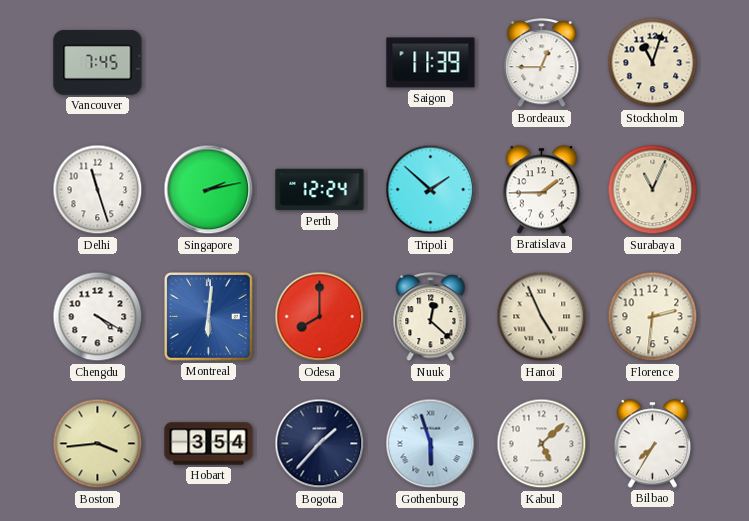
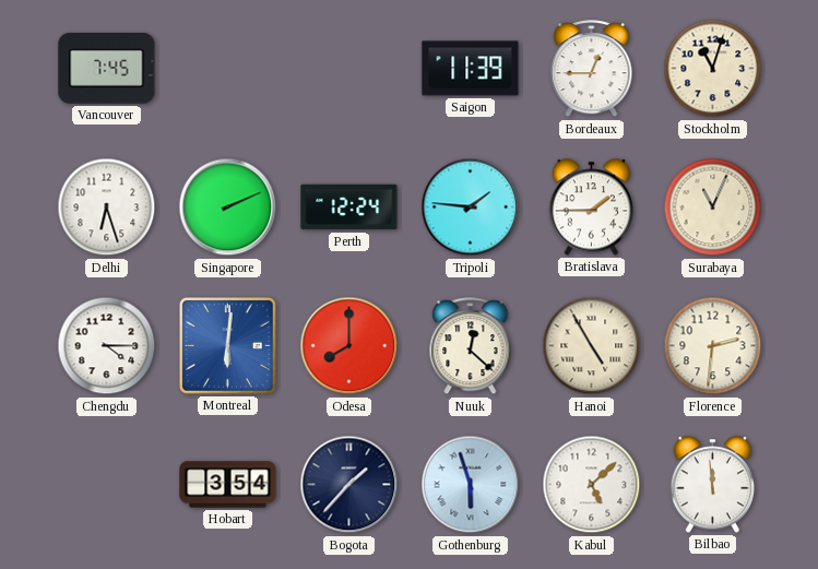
Delhi: 11:27 -> 6:27 (107, 208)
Singapore: 2:13 -> 2:11 (228, 208)
Tripoli: 1:52 -> 1:46 (471, 208)
Chengdu: 4:20 -> 4:15 (107, 346)
Hanoi: 4:56 -> 4:55 (592, 346)
Boston: 3:44 -> none (98, 444)
Bilbao: 7:35 -> 11:59 (713, 485)
